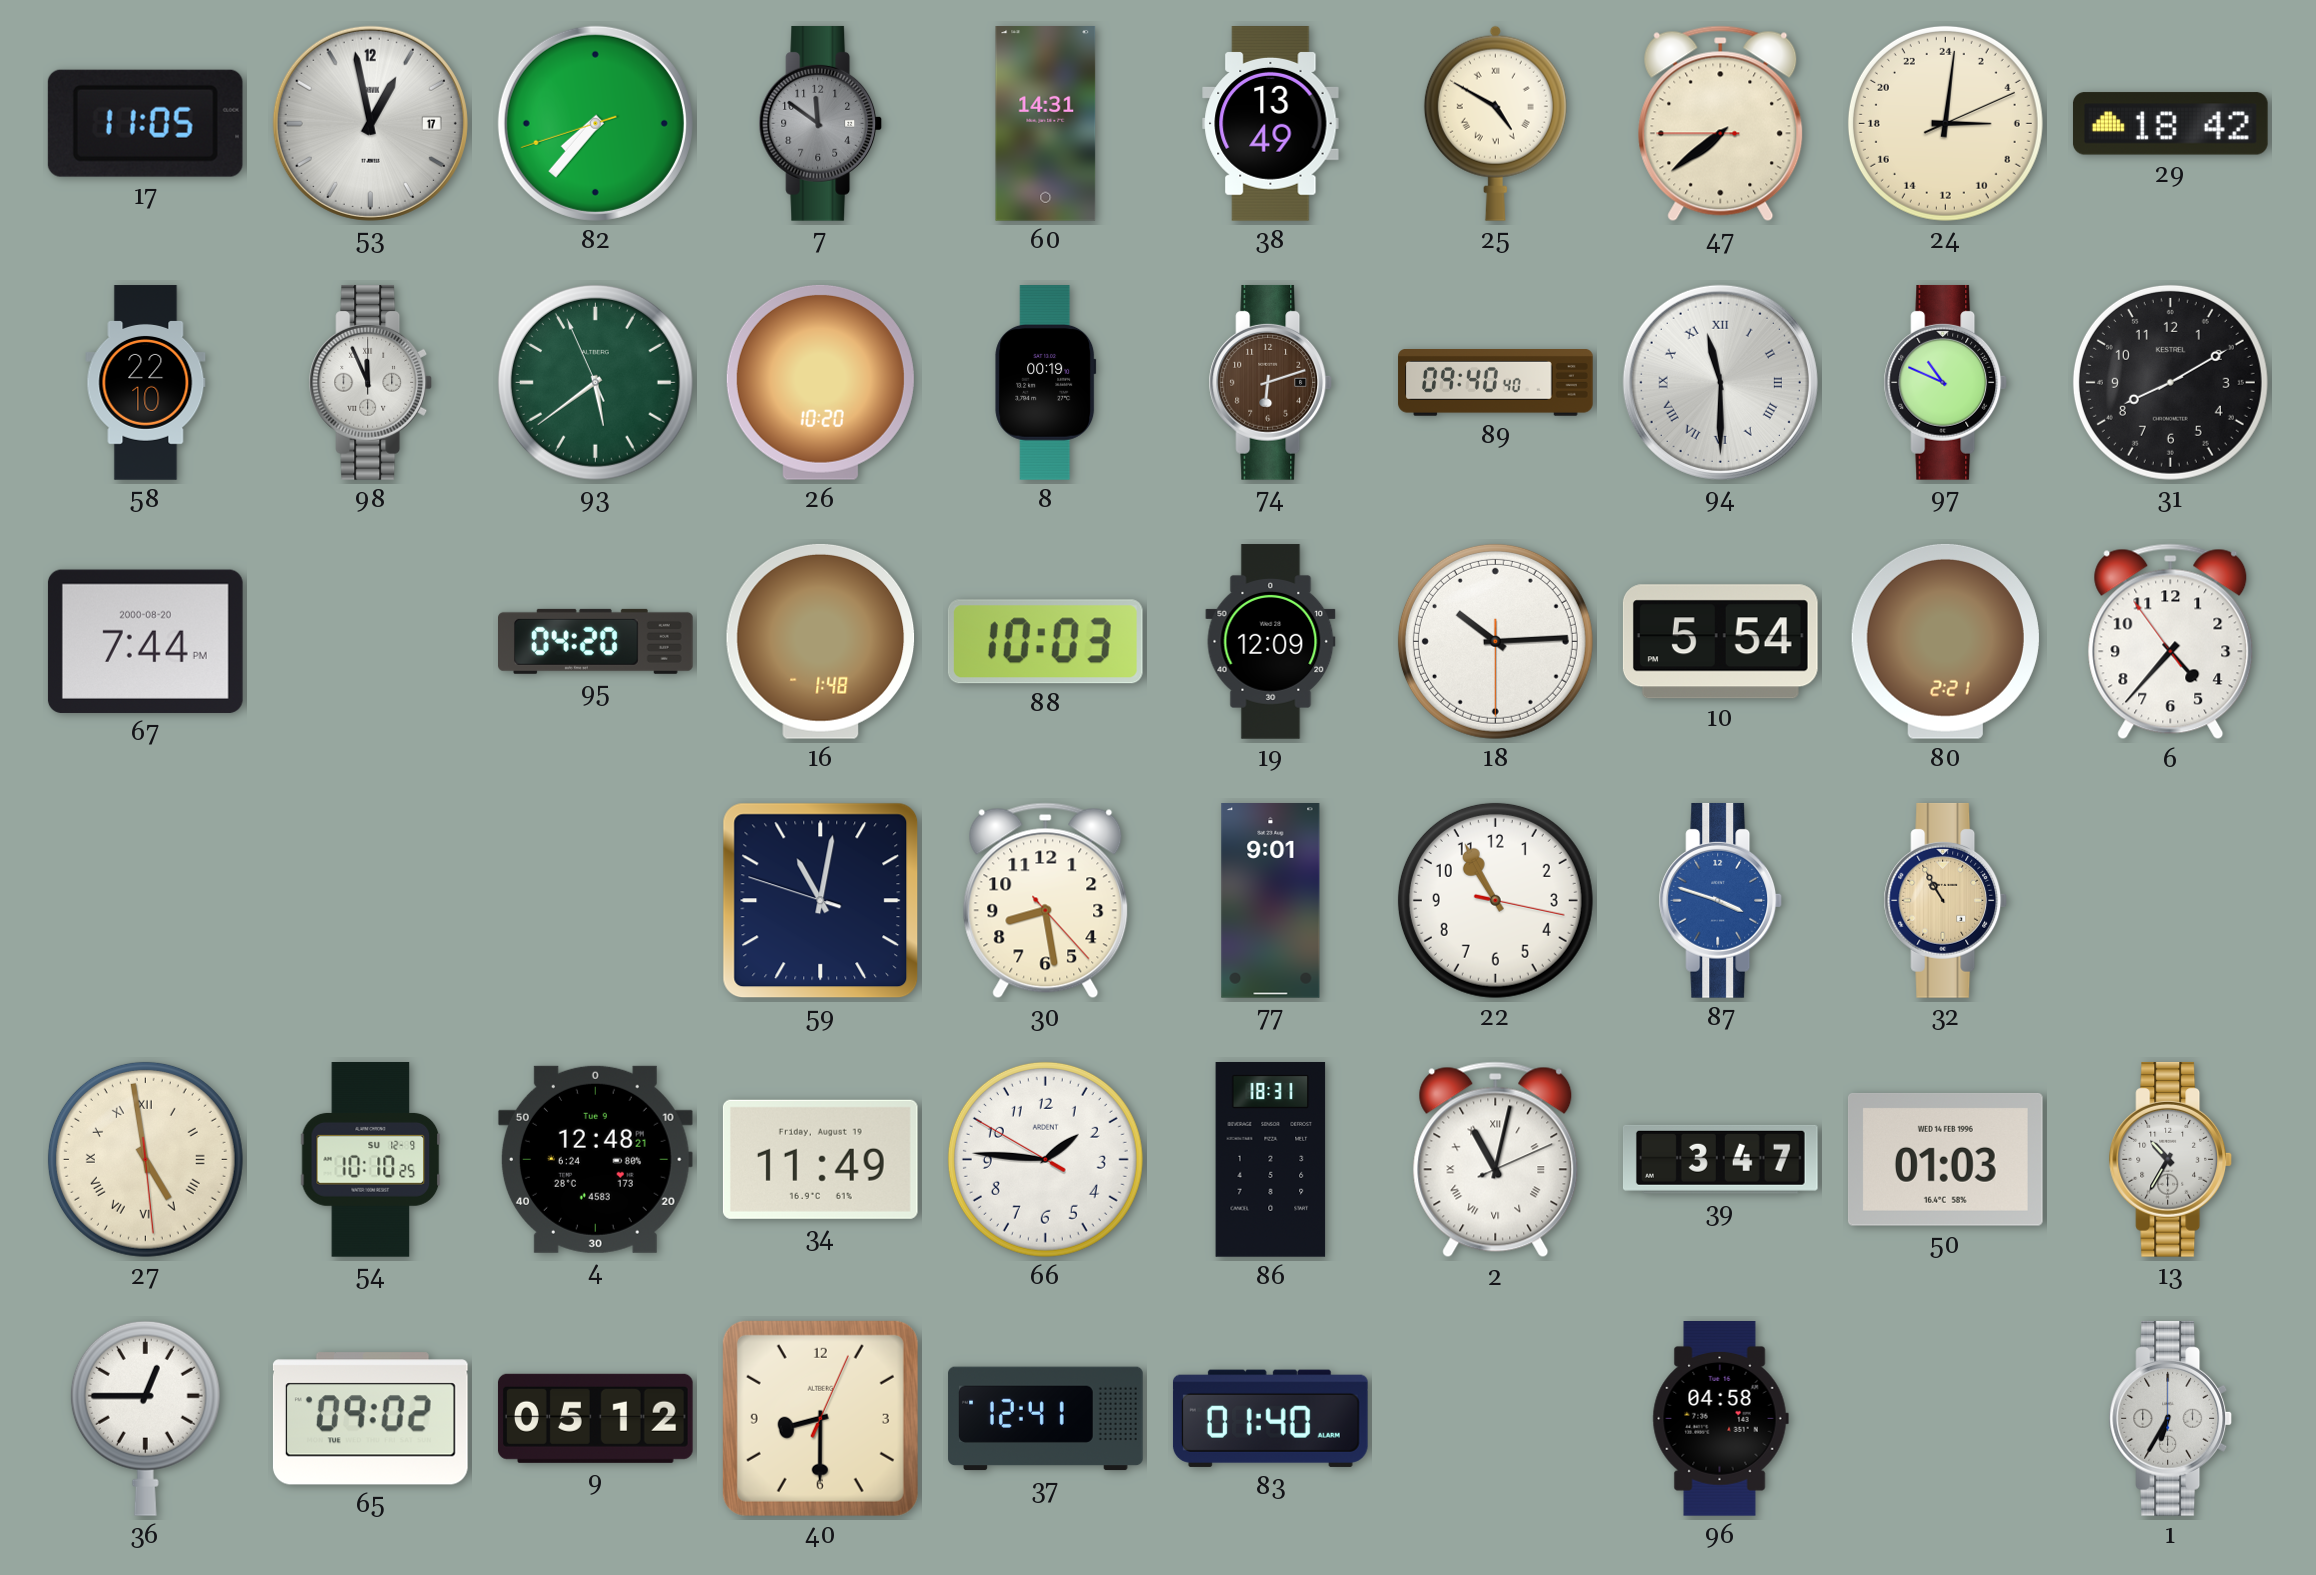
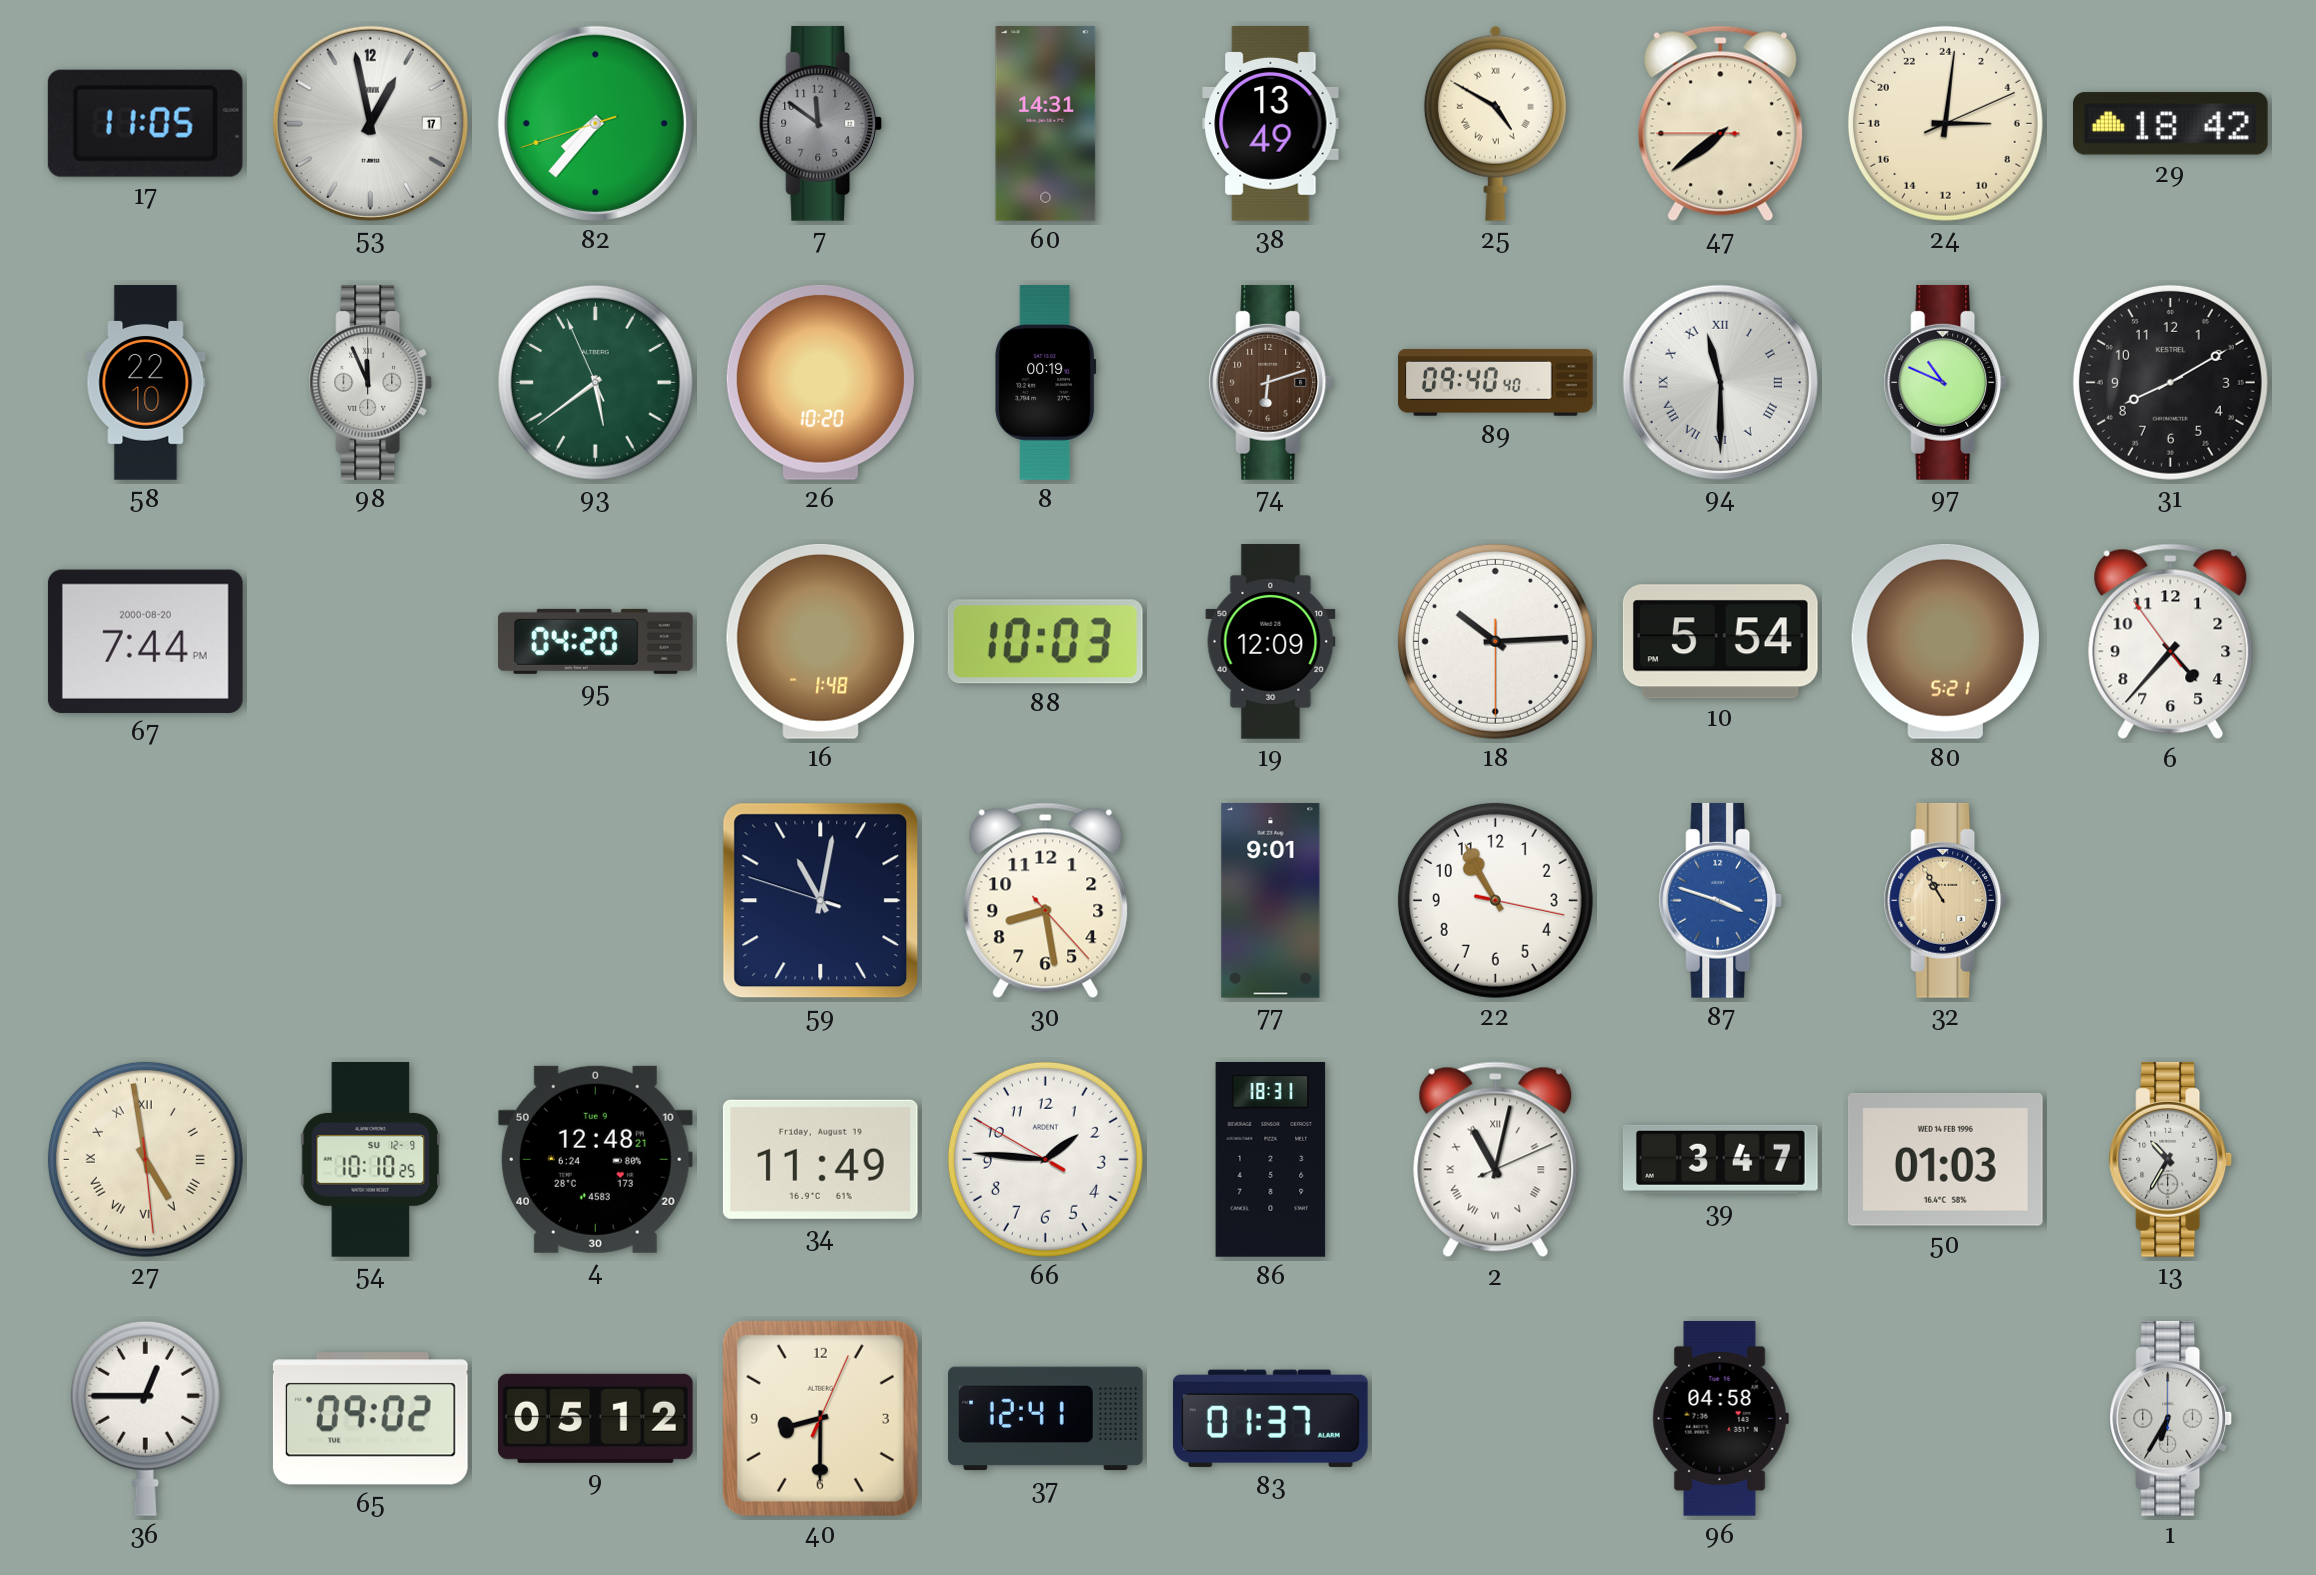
80: 2:21 -> 5:21 (1945, 641)
83: 01:40 -> 01:37 (1270, 1418)
